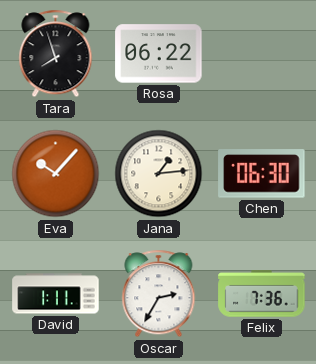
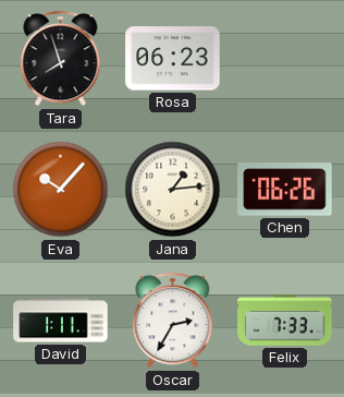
Rosa: 06:22 -> 06:23 (173, 59)
Chen: 06:30 -> 06:26 (285, 190)
Felix: 7:36 -> 7:33 (285, 321)
